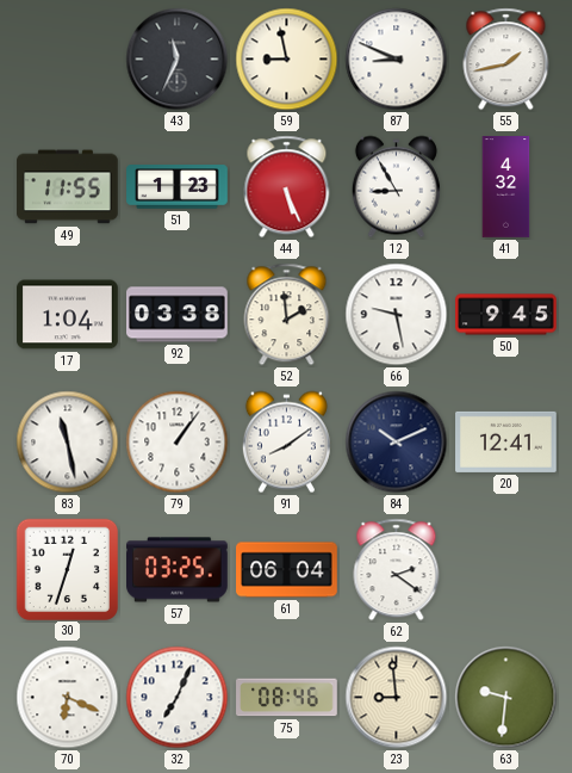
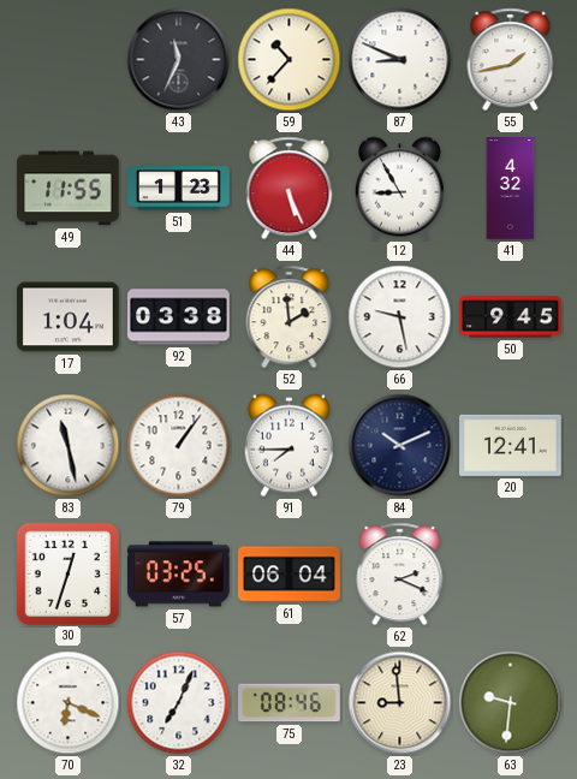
59: 8:58 -> 10:37 (290, 60)
91: 8:09 -> 7:45 (288, 446)
62: 2:21 -> 2:19 (400, 575)
